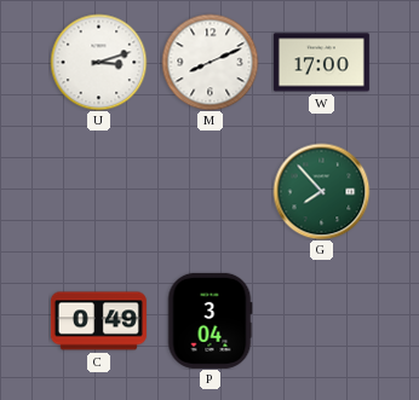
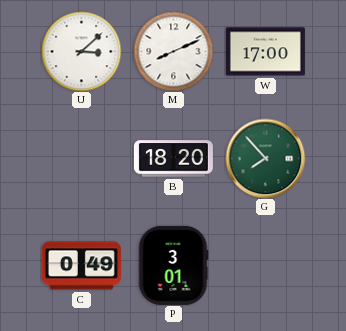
U: 3:12 -> 3:08 (81, 51)
B: none -> 18:20 (173, 159)
P: 3:04 -> 3:01 (173, 265)
